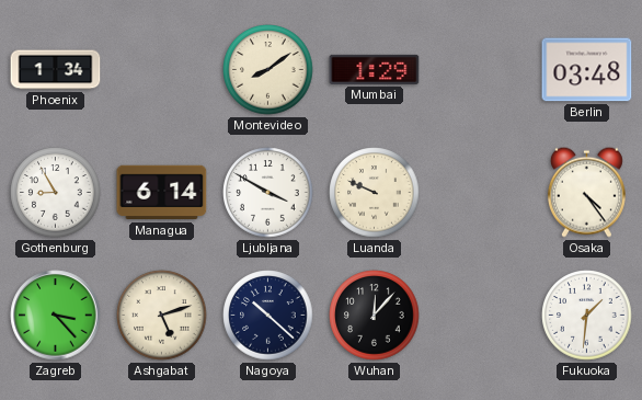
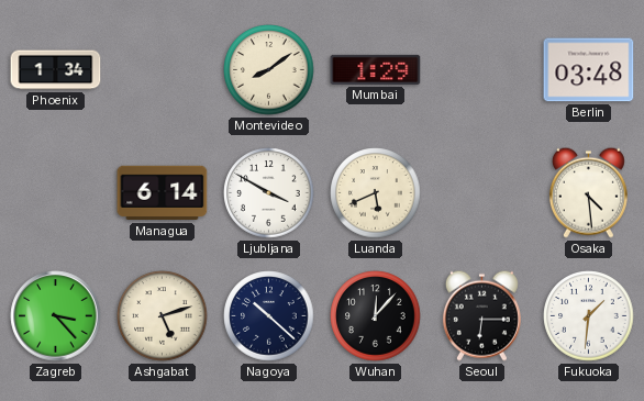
Gothenburg: 8:55 -> none (56, 193)
Luanda: 9:49 -> 5:41 (376, 193)
Osaka: 4:24 -> 4:29 (588, 192)
Seoul: none -> 6:15 (481, 315)
